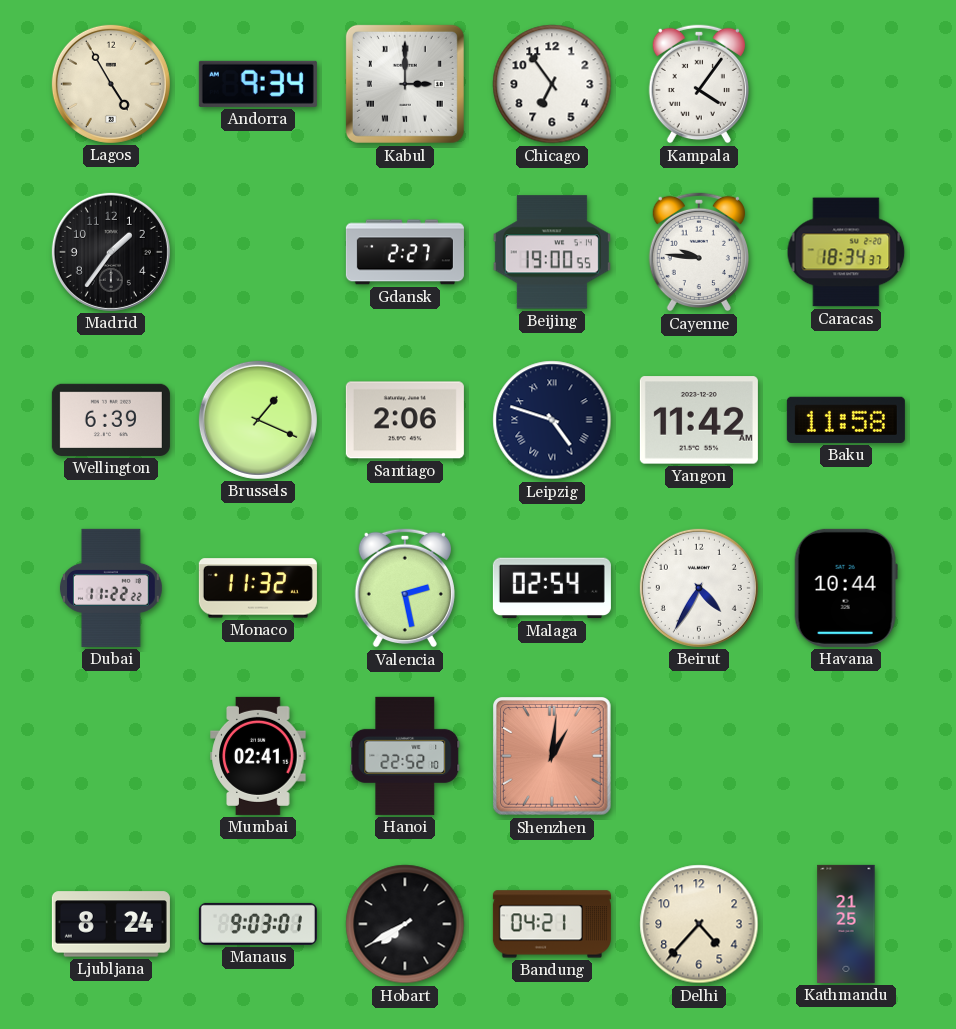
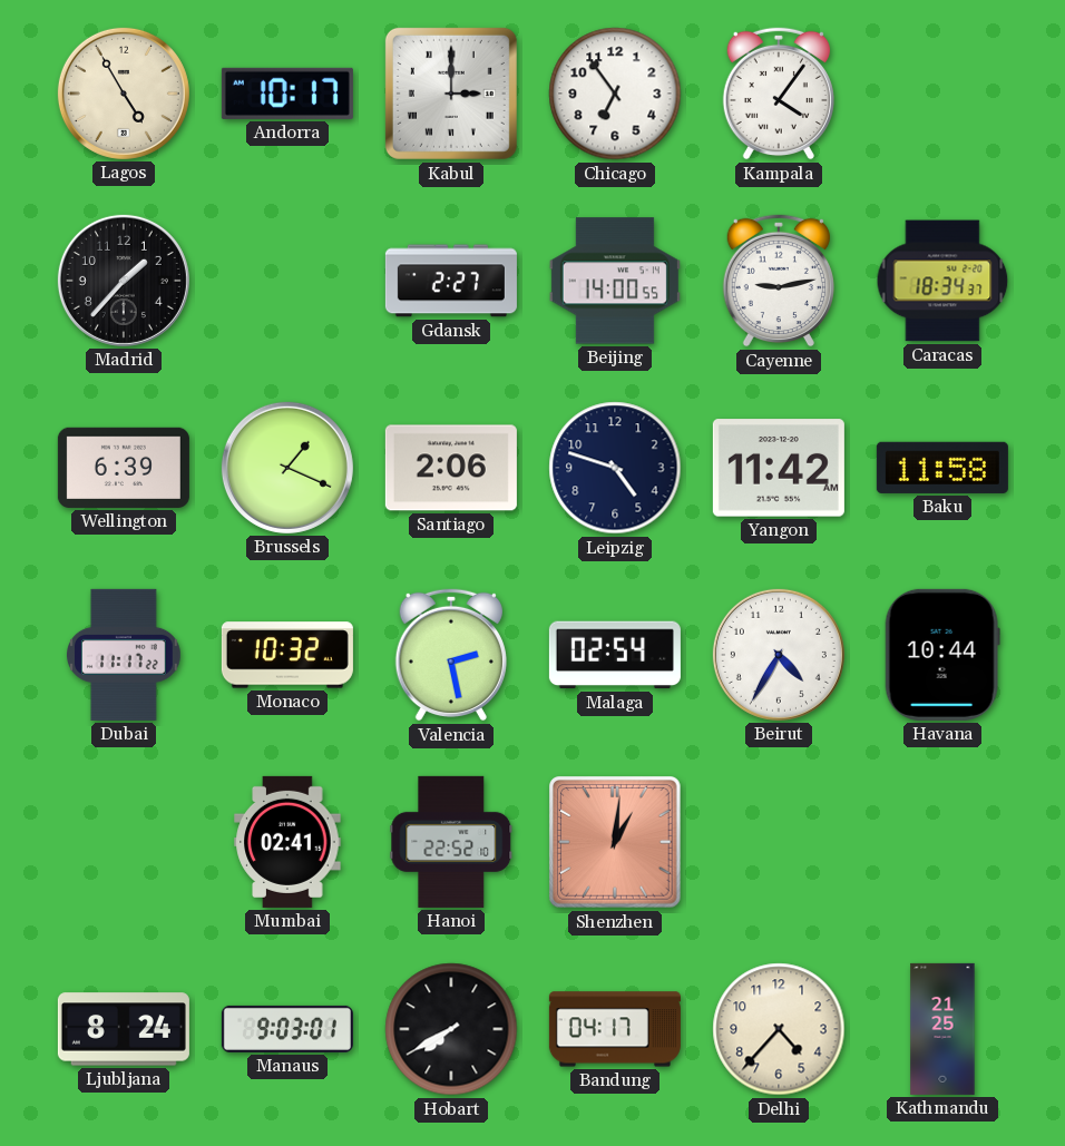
Andorra: 9:34 -> 10:17 (287, 94)
Madrid: 1:36 -> 1:37 (124, 281)
Beijing: 19:00 -> 14:00 (615, 281)
Cayenne: 9:46 -> 9:13 (779, 281)
Leipzig numerals: Roman -> Arabic (615, 468)
Dubai: 11:22 -> 11:17 (124, 655)
Monaco: 11:32 -> 10:32 (287, 655)
Bandung: 04:21 -> 04:17 (615, 1029)
